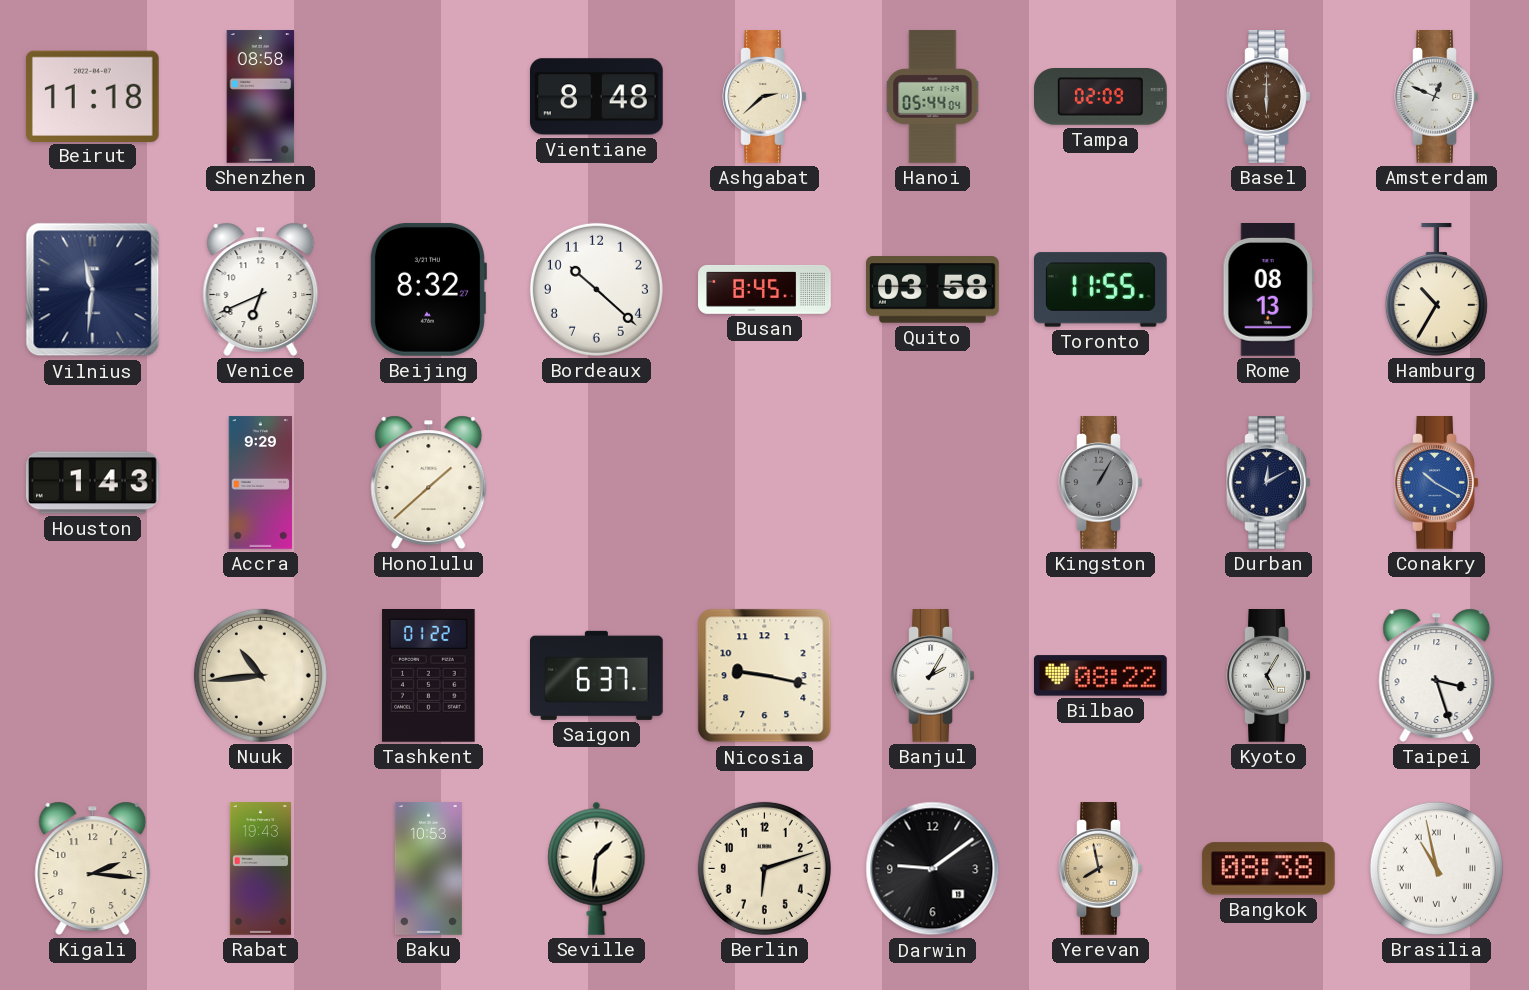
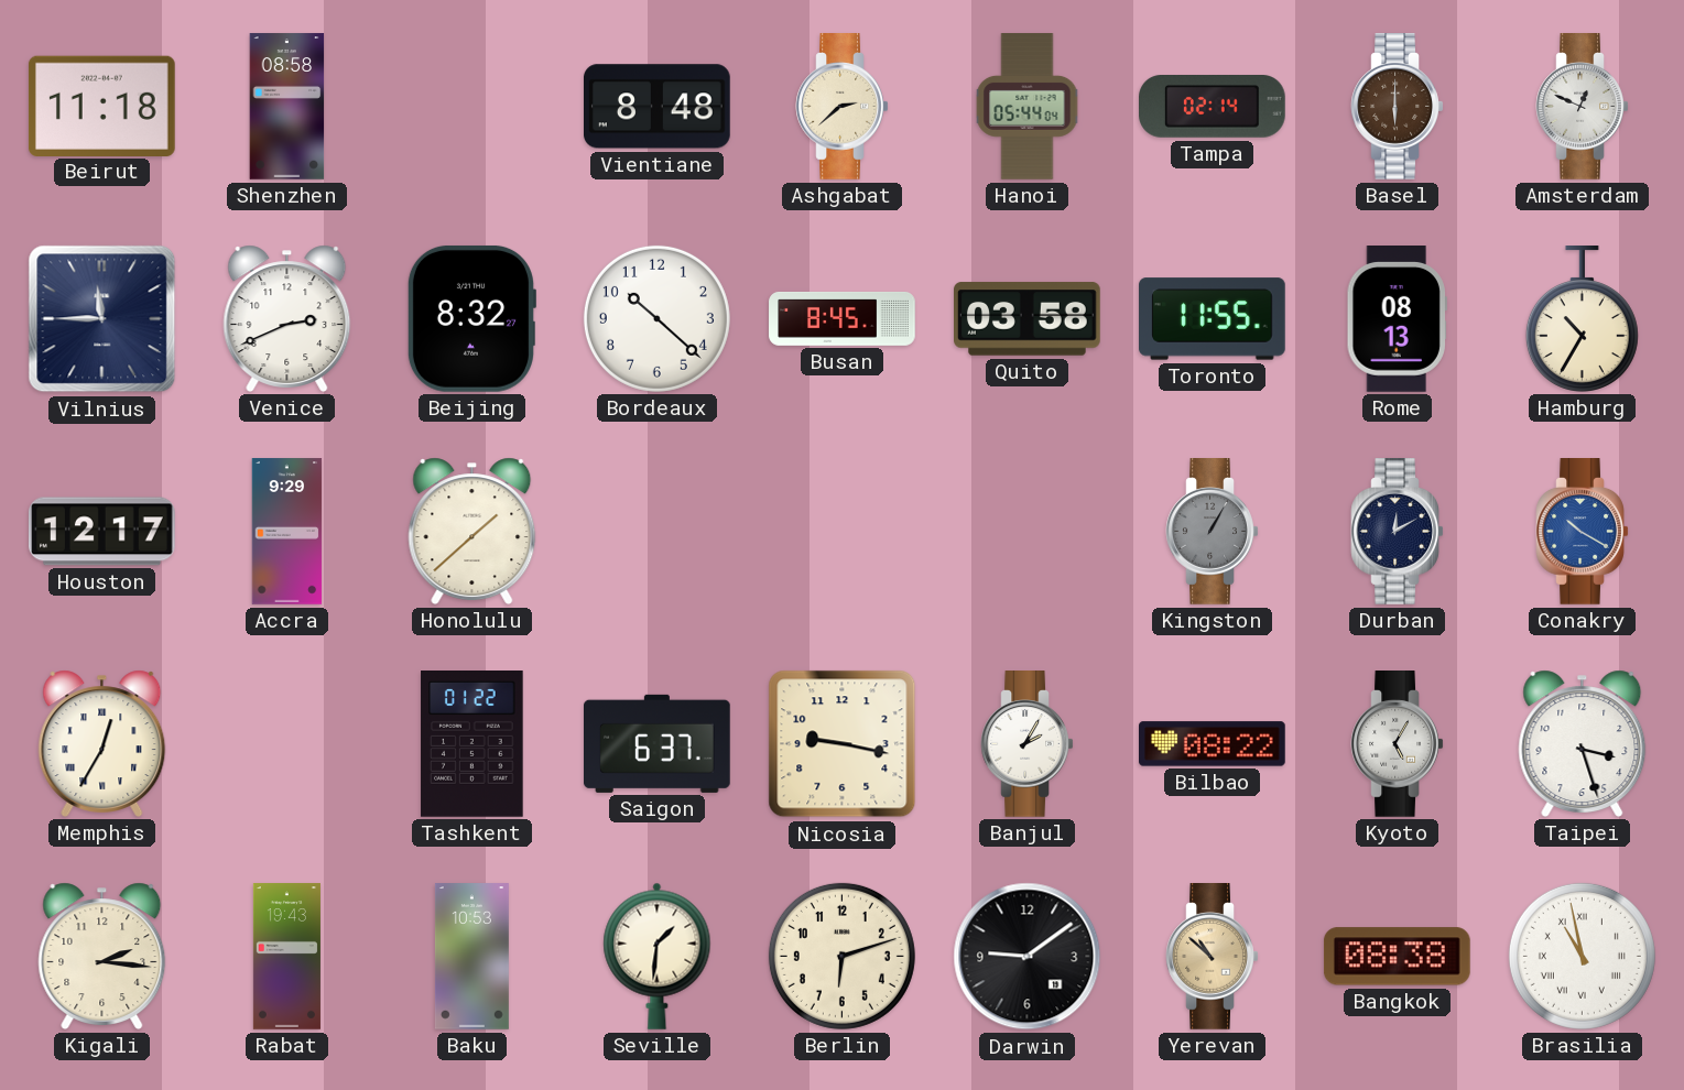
Tampa: 02:09 -> 02:14 (1213, 107)
Vilnius: 11:31 -> 11:45 (102, 319)
Venice: 6:41 -> 2:41 (287, 318)
Houston: 1:43 -> 12:17 (102, 532)
Memphis: none -> 12:35 (102, 743)
Nuuk: 10:44 -> none (260, 675)
Yerevan: 7:58 -> 10:52 (1213, 957)
